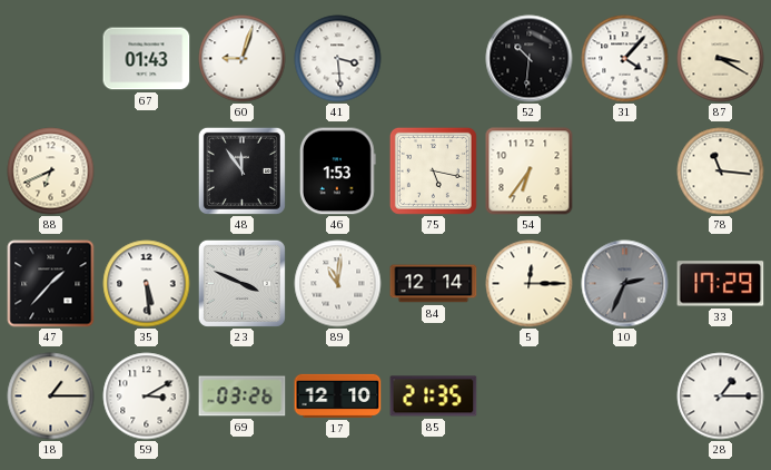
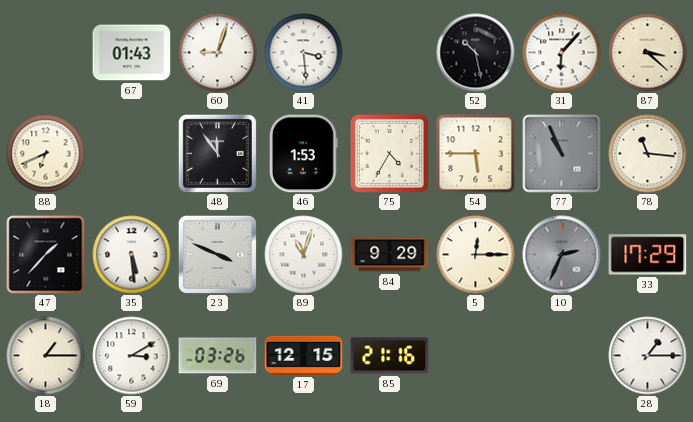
52: 10:31 -> 10:28 (476, 53)
31: 4:07 -> 6:07 (562, 53)
87: 3:20 -> 3:22 (648, 53)
75: 5:17 -> 4:35 (389, 153)
54: 6:36 -> 5:45 (476, 154)
77: none -> 10:56 (562, 154)
89: 11:01 -> 11:03 (304, 255)
84: 12:14 -> 9:29 (390, 255)
17: 12:10 -> 12:15 (304, 355)
85: 21:35 -> 21:16 (390, 356)
